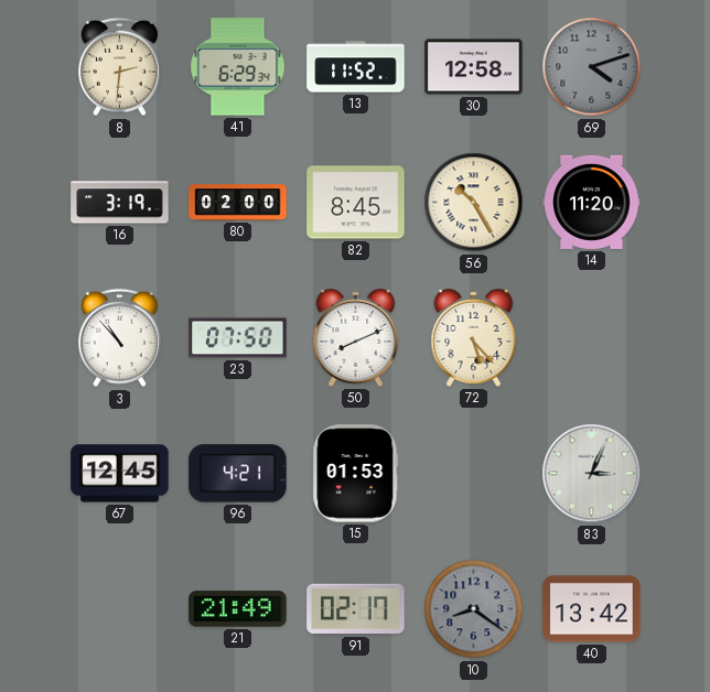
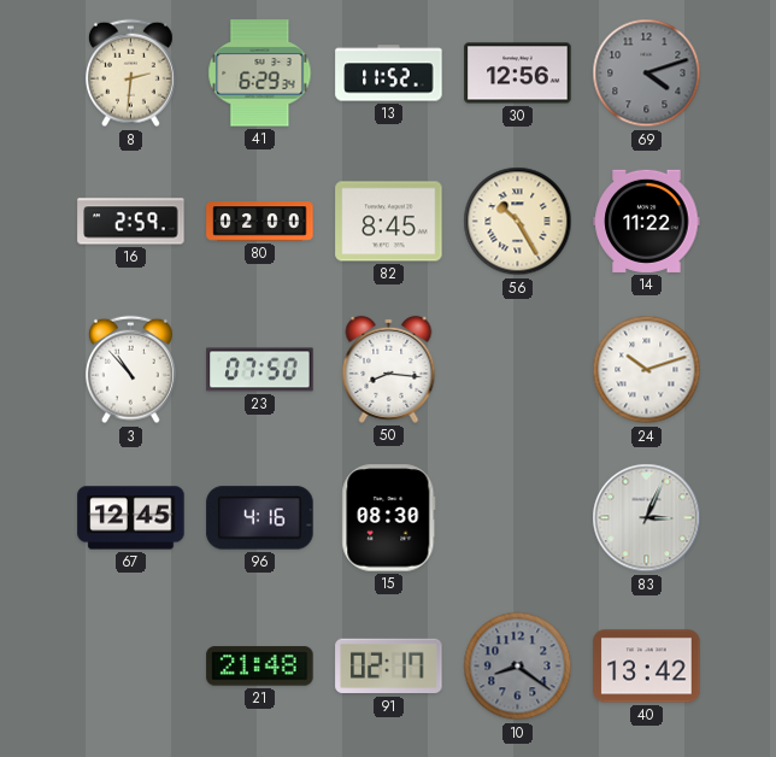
30: 12:58 -> 12:56 (518, 74)
16: 3:19 -> 2:59 (131, 222)
14: 11:20 -> 11:22 (647, 221)
50: 8:11 -> 8:16 (389, 369)
72: 5:23 -> none (474, 337)
24: none -> 10:12 (647, 370)
96: 4:21 -> 4:16 (260, 518)
15: 01:53 -> 08:30 (389, 518)
21: 21:49 -> 21:48 (260, 667)
